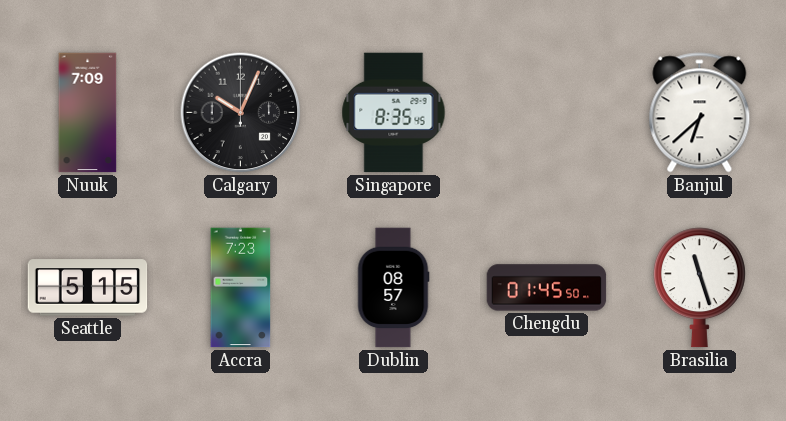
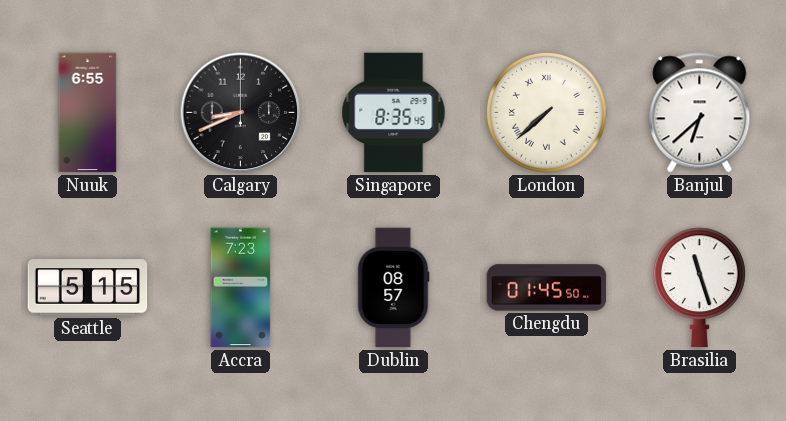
Nuuk: 7:09 -> 6:55 (88, 113)
Calgary: 10:04 -> 8:41 (241, 113)
London: none -> 7:38 (546, 112)
